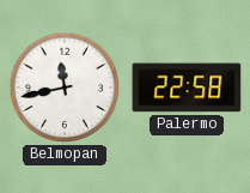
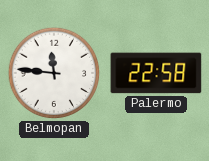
Belmopan: 11:43 -> 11:46 (54, 73)
